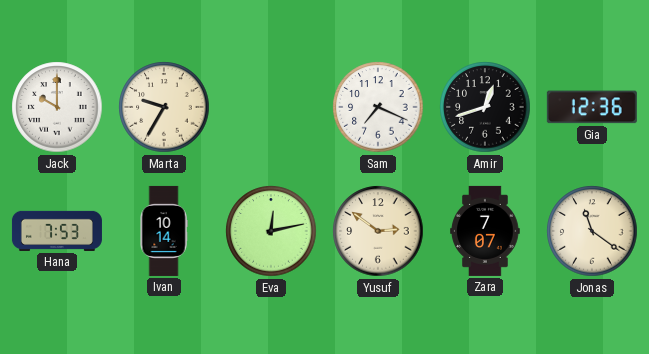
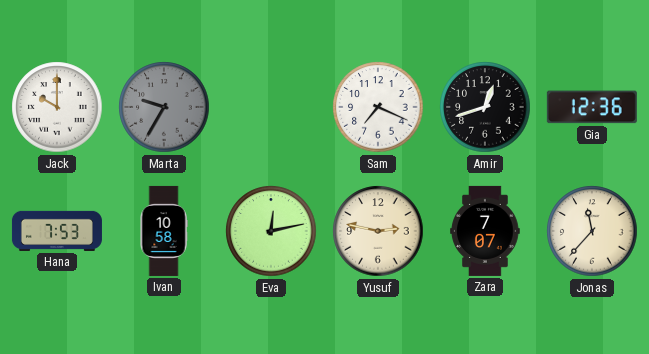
Marta dial: cream -> grey (164, 107)
Ivan: 10:14 -> 10:58 (164, 231)
Yusuf: 2:51 -> 2:47 (378, 231)
Jonas: 11:21 -> 11:37 (592, 231)
